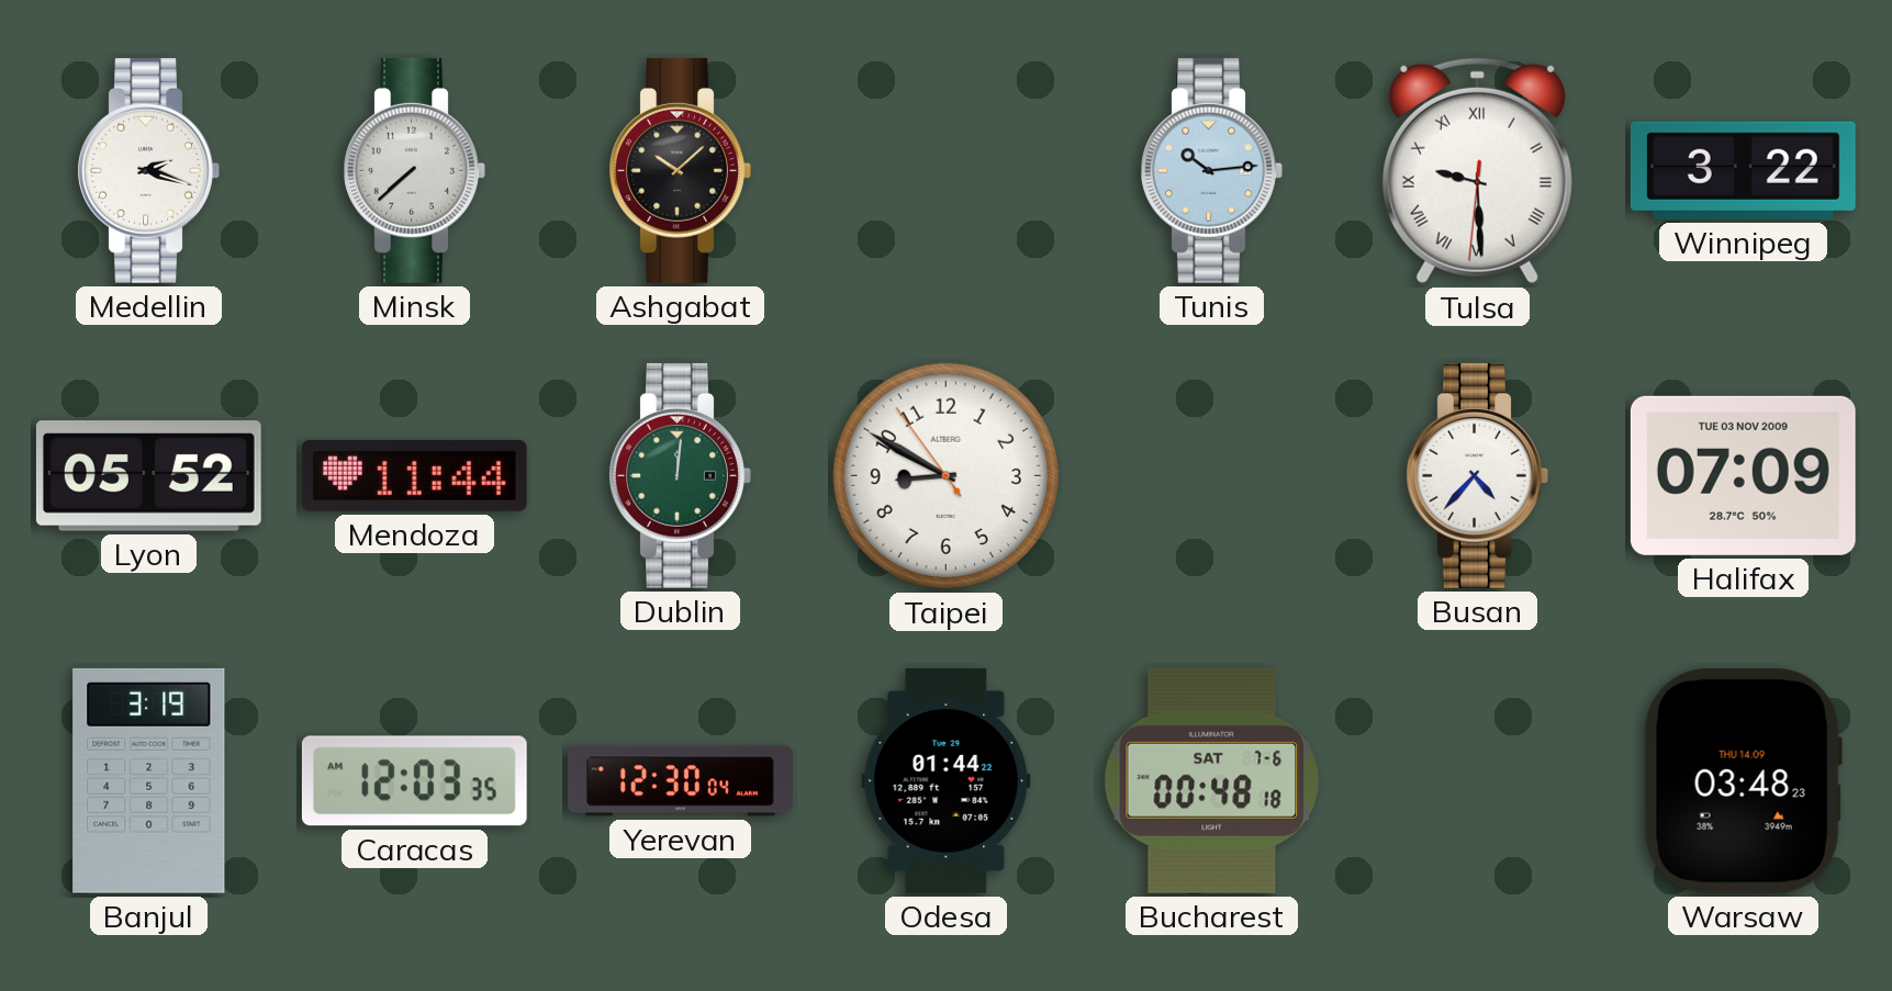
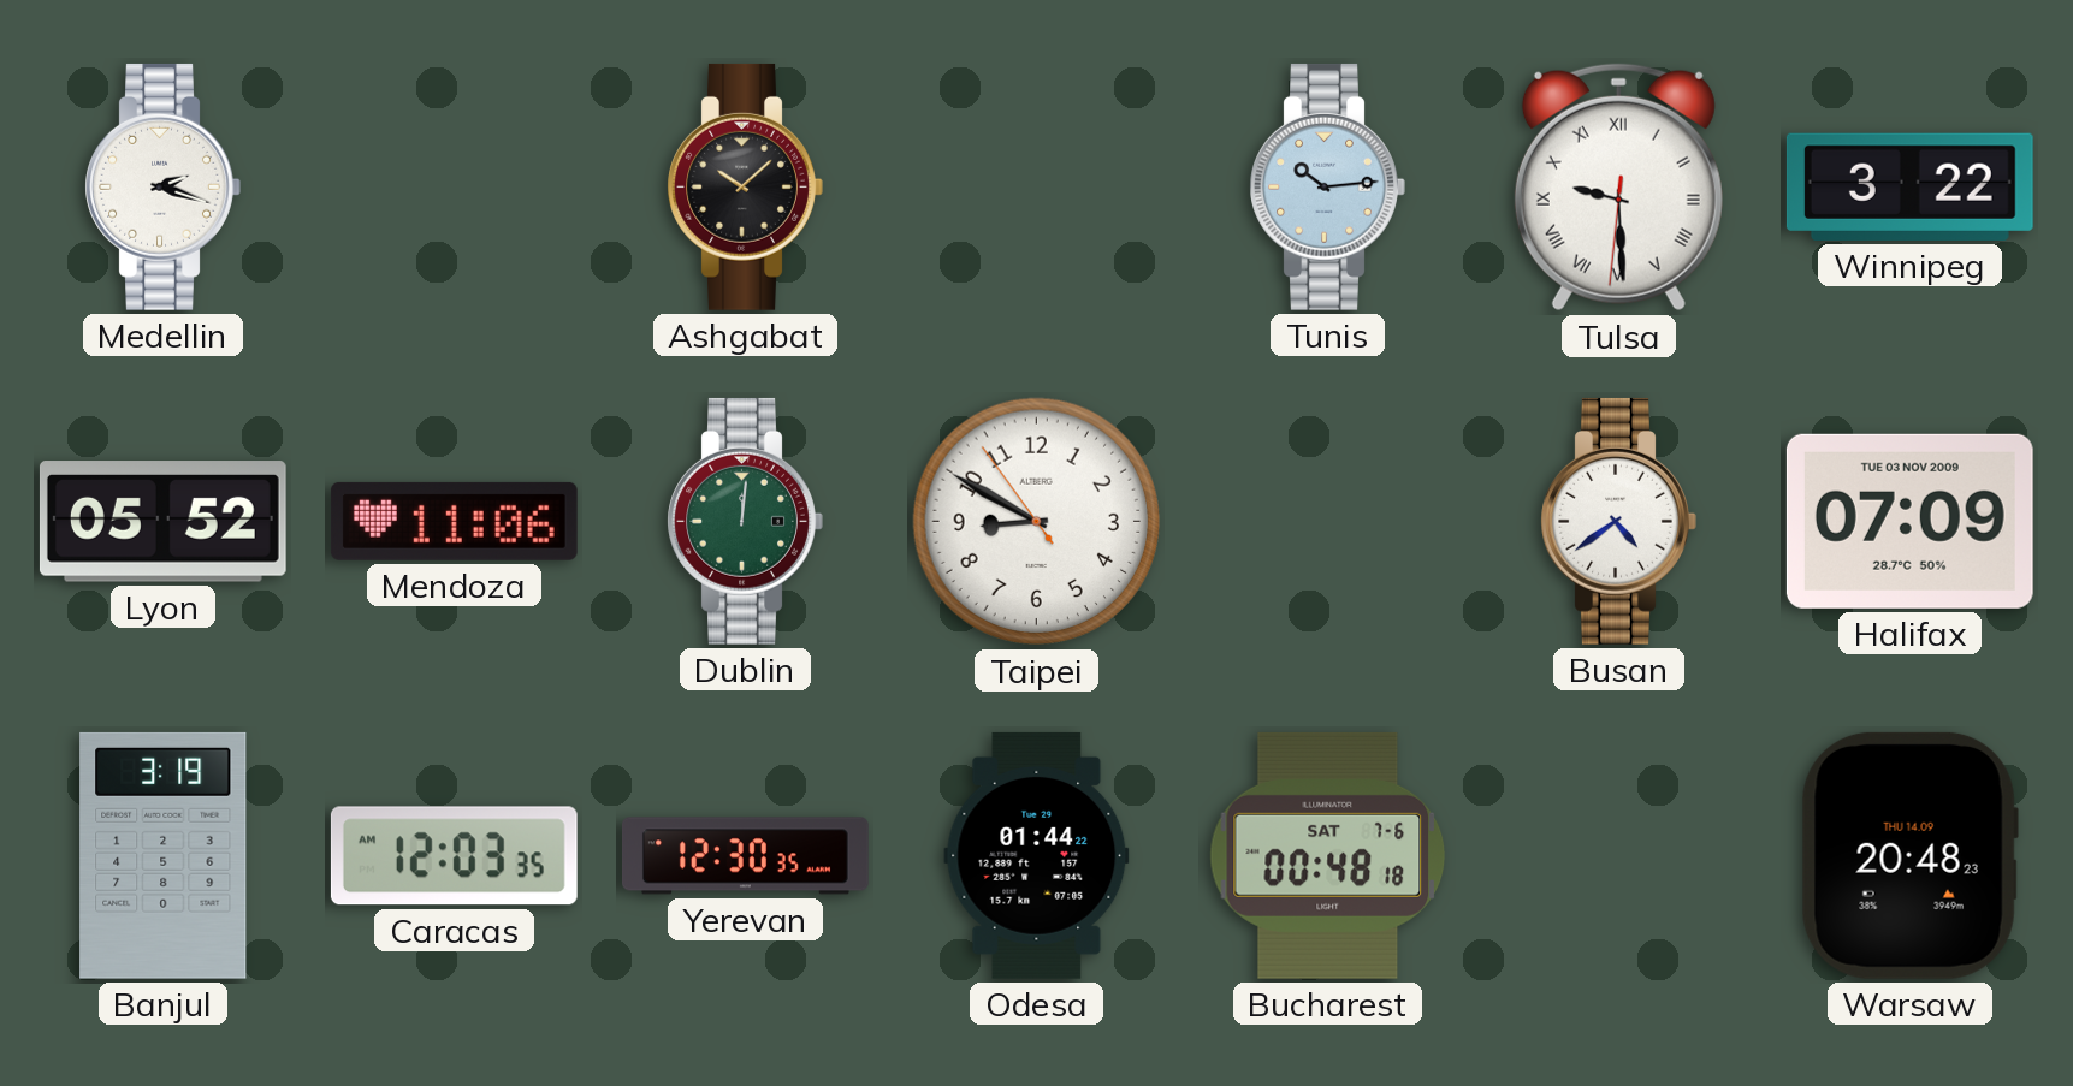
Minsk: 7:38 -> none (414, 170)
Mendoza: 11:44 -> 11:06 (454, 521)
Busan: 4:37 -> 4:39 (1618, 521)
Yerevan: 12:30:04 -> 12:30:35 (746, 856)
Warsaw: 03:48 -> 20:48 (1909, 855)
